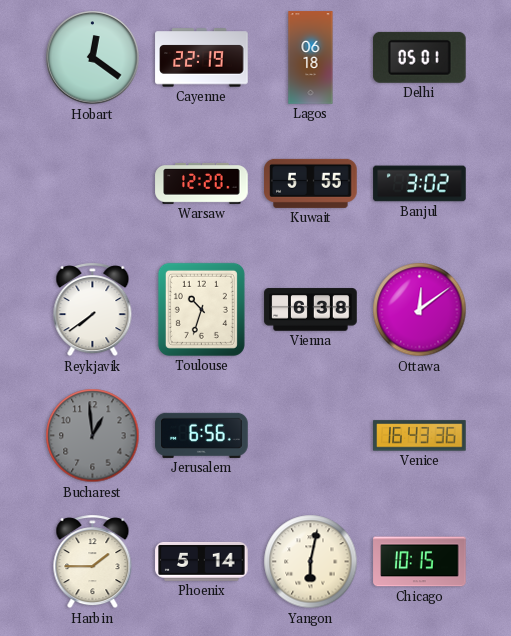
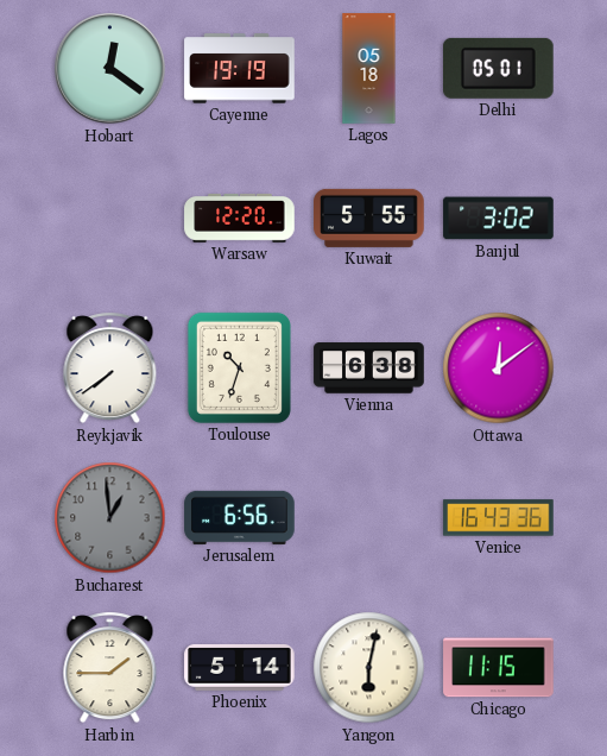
Cayenne: 22:19 -> 19:19 (240, 69)
Lagos: 06:18 -> 05:18 (369, 69)
Chicago: 10:15 -> 11:15 (499, 668)
